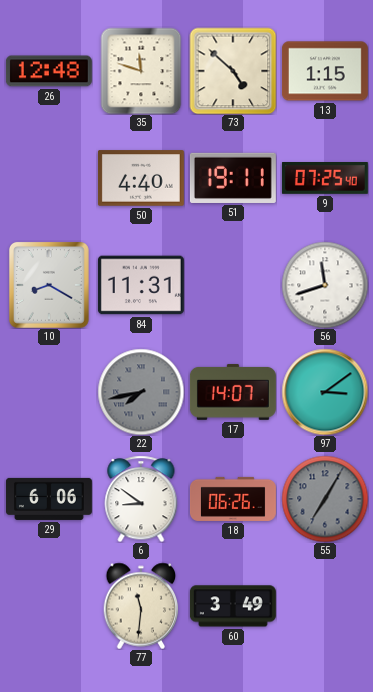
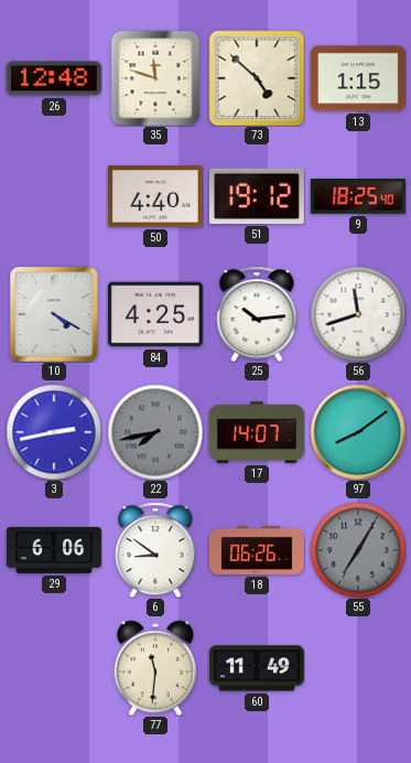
51: 19:11 -> 19:12 (257, 196)
9: 07:25 -> 18:25 (358, 197)
10: 8:20 -> 4:20 (54, 314)
84: 11:31 -> 4:25 (155, 314)
25: none -> 10:14 (257, 314)
3: none -> 2:43 (54, 432)
97: 3:09 -> 8:09 (358, 432)
60: 3:49 -> 11:49 (257, 668)
